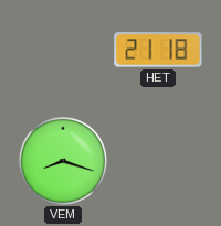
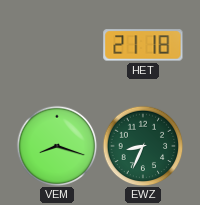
EWZ: none -> 8:34 (143, 146)
